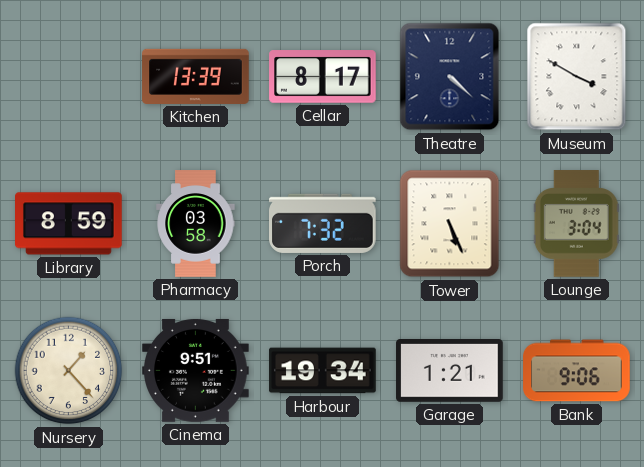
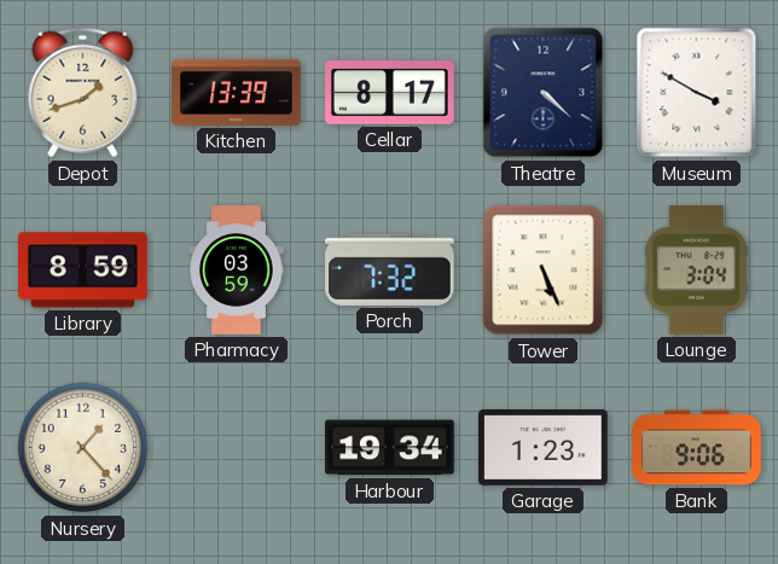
Depot: none -> 1:42 (83, 93)
Pharmacy: 03:58 -> 03:59 (237, 271)
Cinema: 9:51 -> none (196, 371)
Garage: 1:21 -> 1:23 (544, 448)
